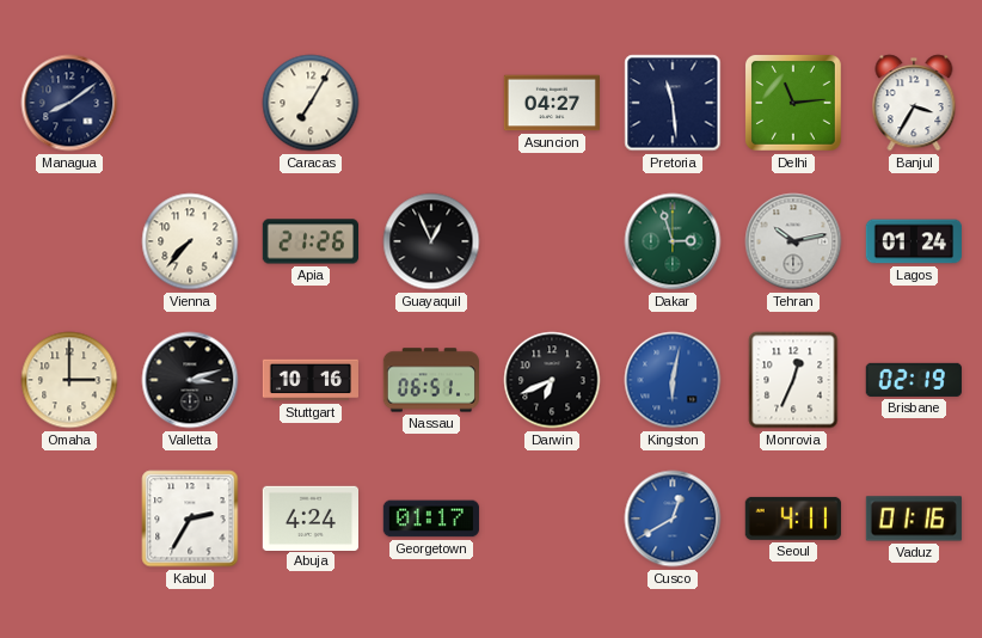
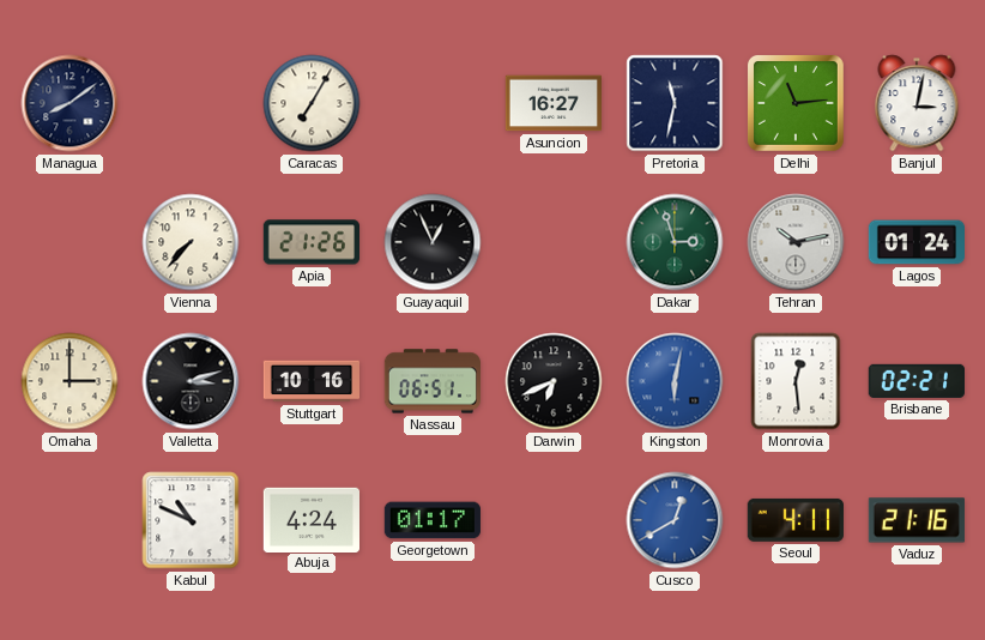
Asuncion: 04:27 -> 16:27 (552, 103)
Pretoria: 11:29 -> 11:32 (675, 103)
Banjul: 3:35 -> 3:02 (917, 103)
Monrovia: 12:34 -> 12:29 (796, 381)
Brisbane: 02:19 -> 02:21 (917, 381)
Kabul: 2:35 -> 10:49 (191, 520)
Vaduz: 01:16 -> 21:16 (917, 520)
